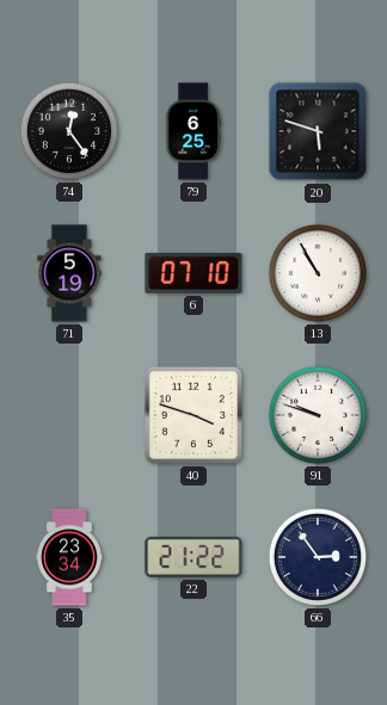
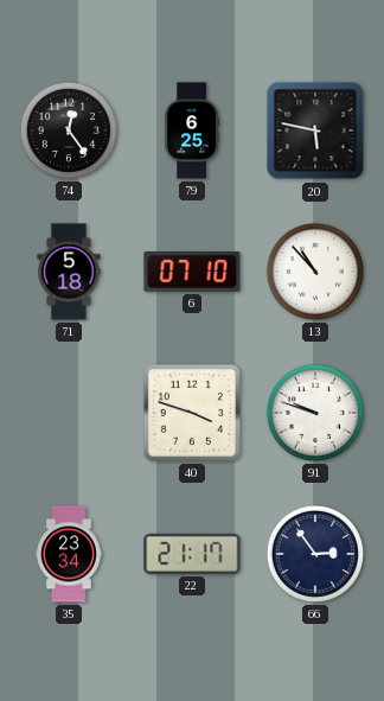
20: 5:48 -> 5:47 (315, 130)
71: 5:19 -> 5:18 (69, 272)
13: 10:55 -> 10:53 (315, 272)
22: 21:22 -> 21:17 (192, 554)
